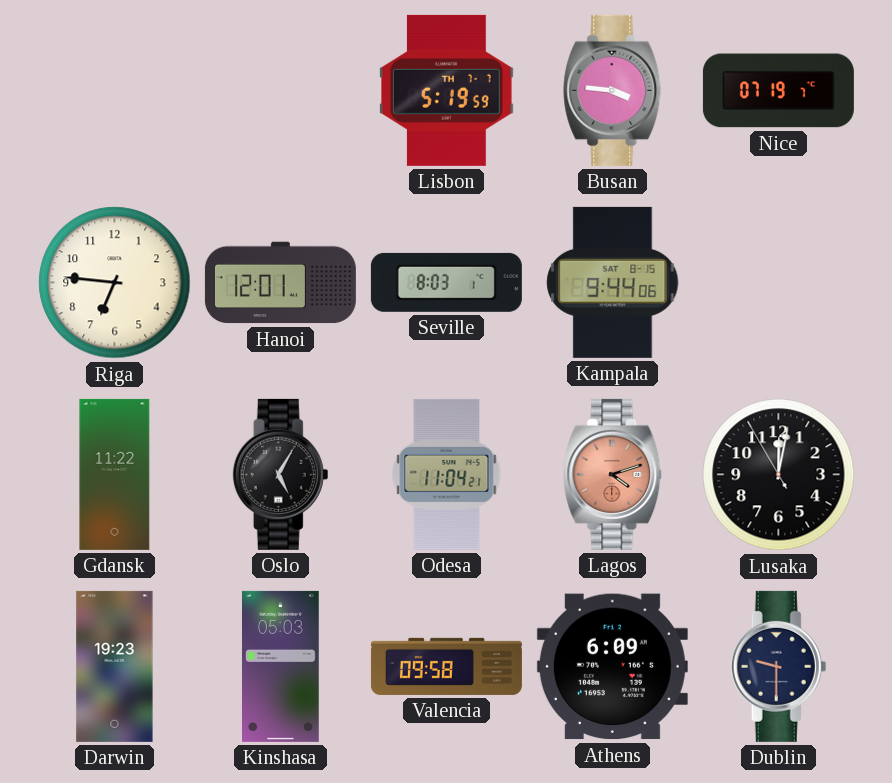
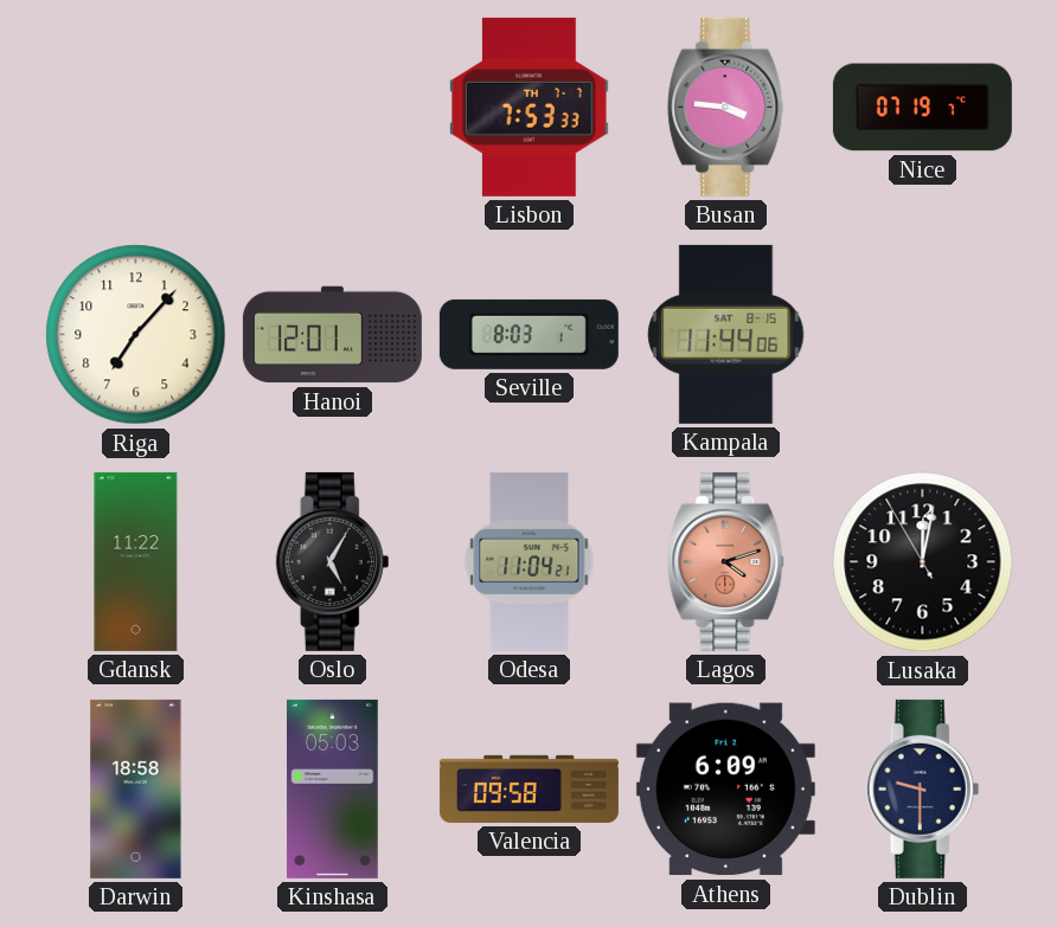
Lisbon: 5:19 -> 7:53 (530, 107)
Riga: 6:46 -> 7:07 (136, 335)
Kampala: 9:44 -> 11:44 (726, 334)
Darwin: 19:23 -> 18:58 (136, 788)
